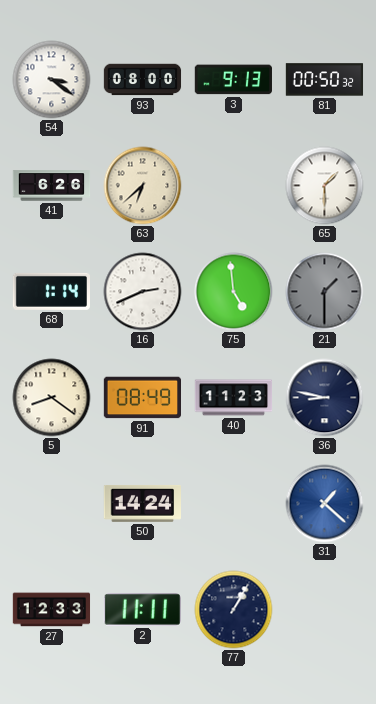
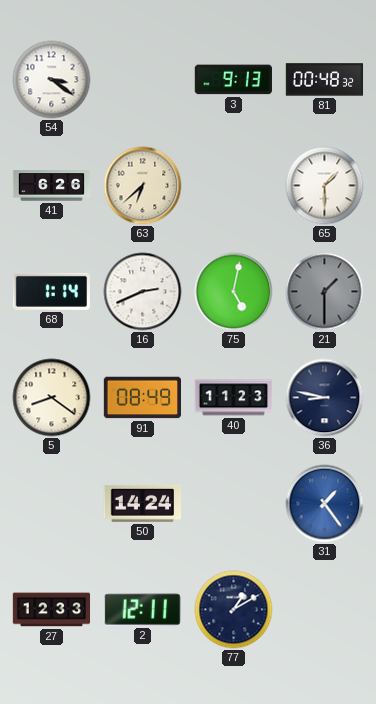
93: 08:00 -> none (143, 80)
81: 00:50 -> 00:48 (325, 80)
75: 4:59 -> 5:02 (234, 292)
31: 1:22 -> 1:24 (325, 504)
2: 11:11 -> 12:11 (142, 610)
77: 1:05 -> 1:10 (234, 610)
